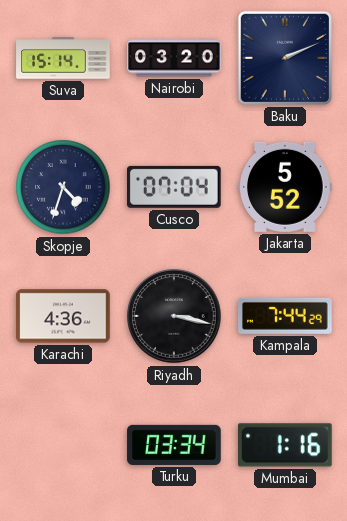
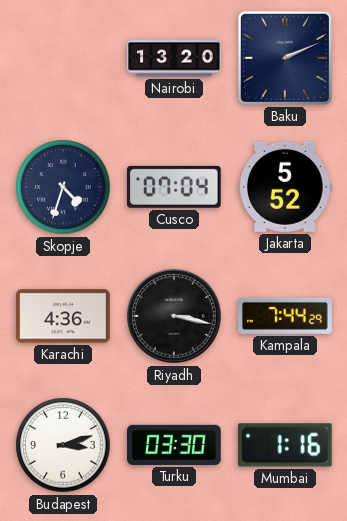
Suva: 15:14 -> none (63, 58)
Nairobi: 03:20 -> 13:20 (174, 58)
Budapest: none -> 3:12 (63, 445)
Turku: 03:34 -> 03:30 (174, 445)
